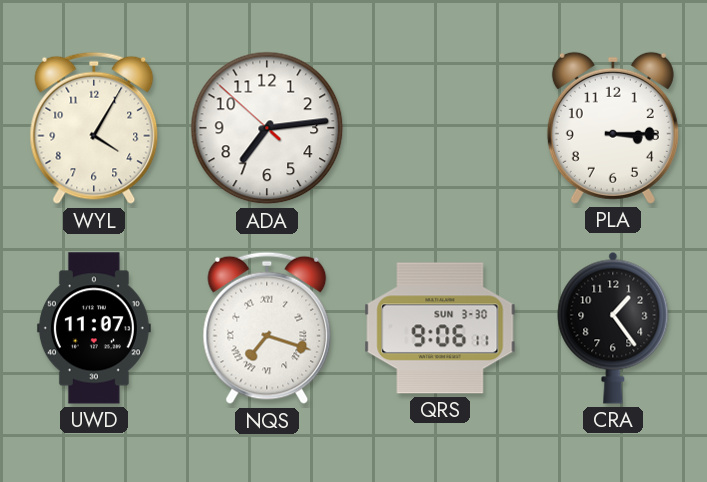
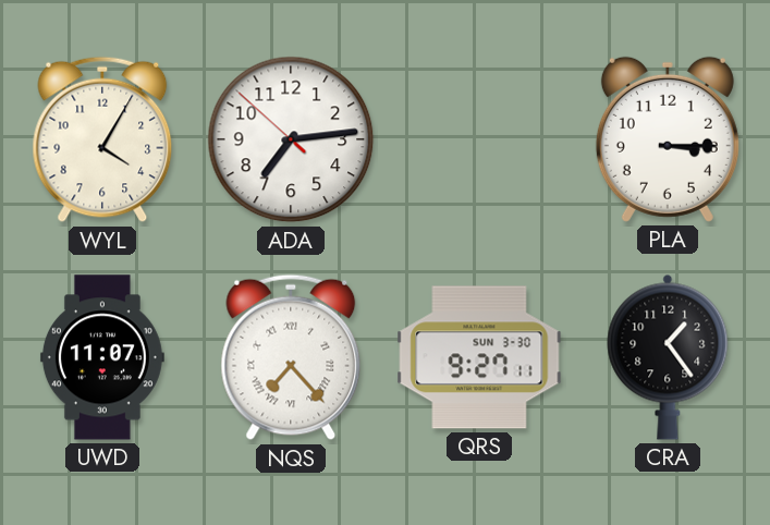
NQS: 7:18 -> 7:23 (291, 357)
QRS: 9:06 -> 9:27 (479, 357)
